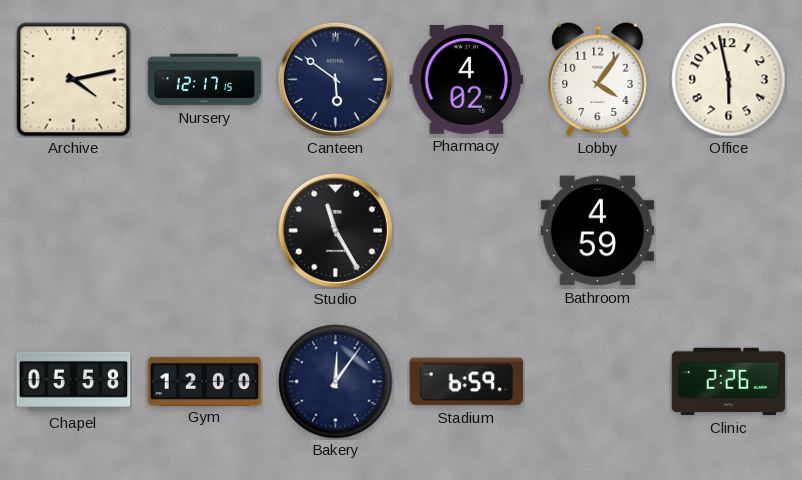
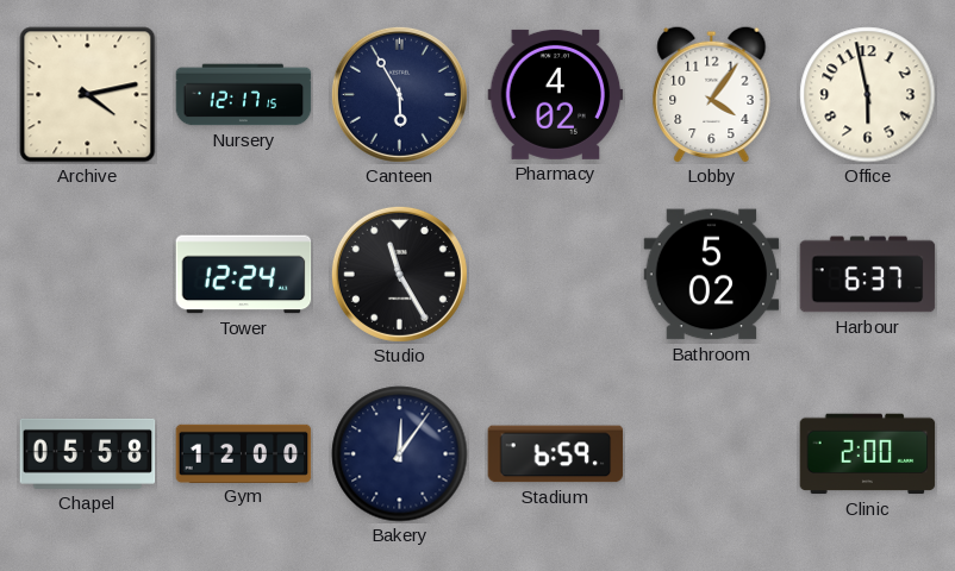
Canteen: 5:51 -> 5:55 (399, 94)
Tower: none -> 12:24 (244, 275)
Bathroom: 4:59 -> 5:02 (712, 275)
Harbour: none -> 6:37 (868, 275)
Clinic: 2:26 -> 2:00 (868, 454)
